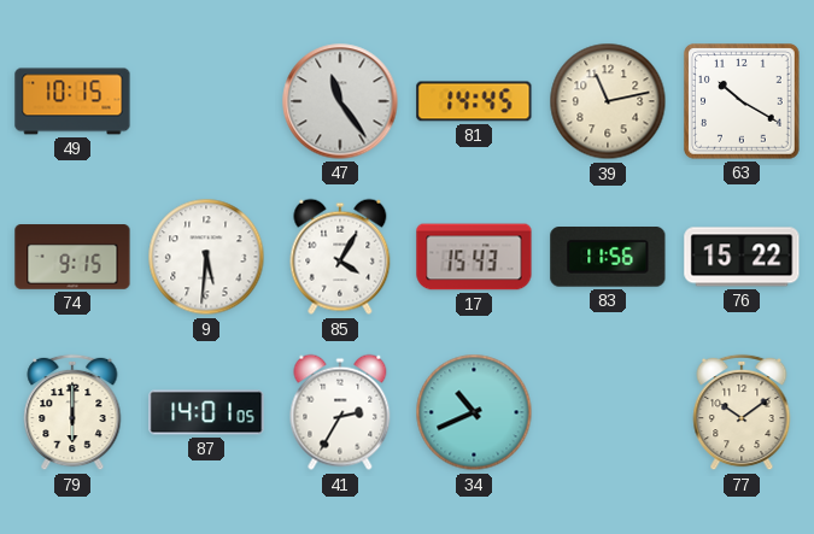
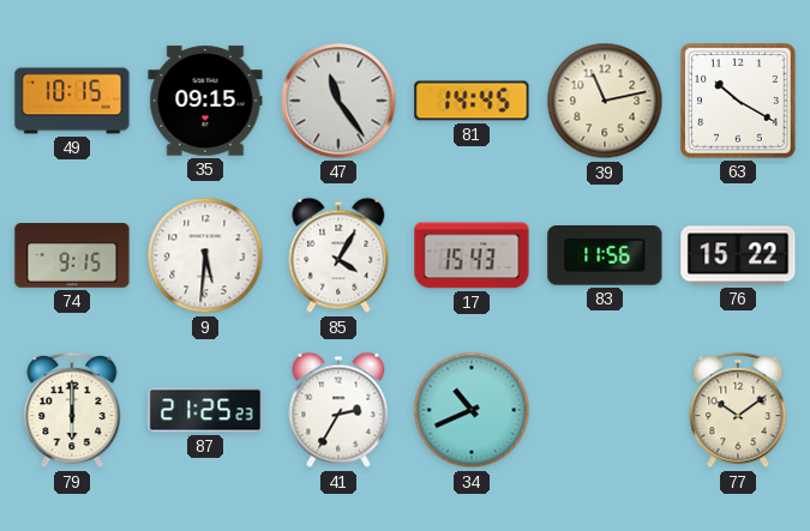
35: none -> 09:15 (205, 101)
87: 14:01 -> 21:25 (205, 410)
